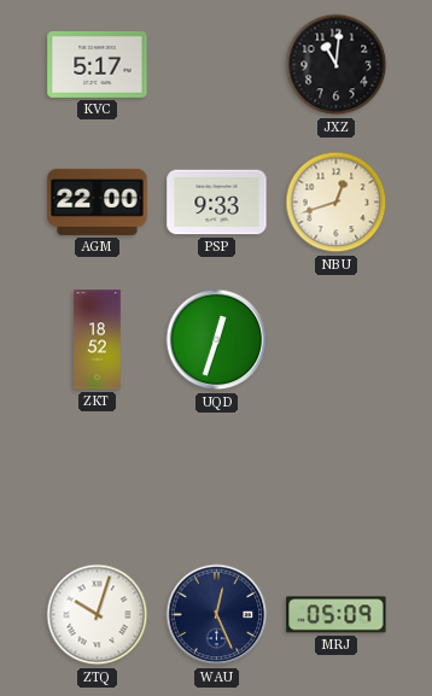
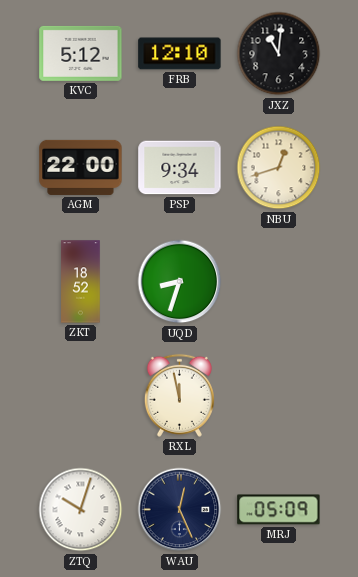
KVC: 5:17 -> 5:12 (81, 53)
FRB: none -> 12:10 (180, 54)
PSP: 9:33 -> 9:34 (180, 168)
UQD: 12:33 -> 8:33 (180, 282)
RXL: none -> 11:58 (179, 395)
